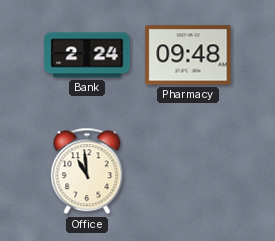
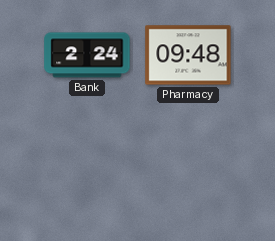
Office: 10:59 -> none (87, 171)
